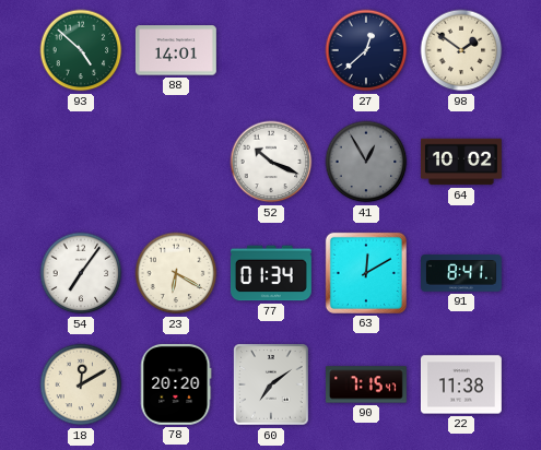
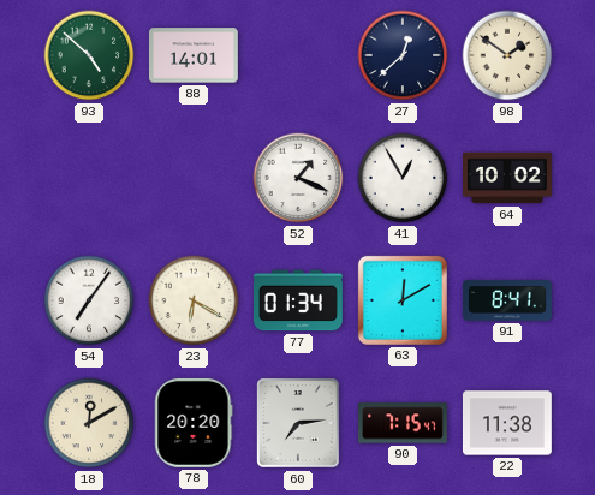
52: 10:19 -> 1:19 (298, 178)
41 dial: grey -> white (403, 178)
60: 7:09 -> 7:14 (298, 423)
